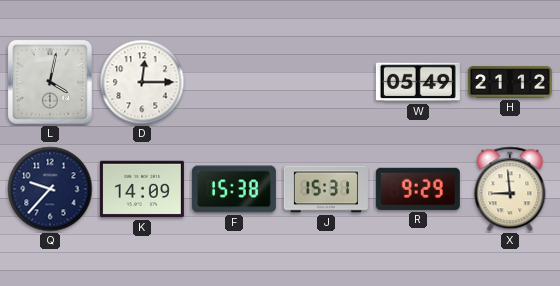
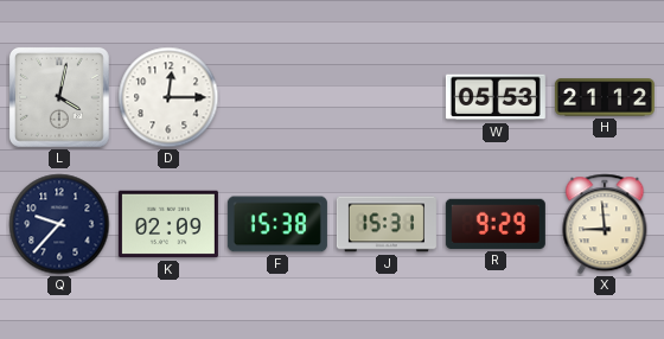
W: 05:49 -> 05:53 (496, 97)
K: 14:09 -> 02:09 (168, 224)
